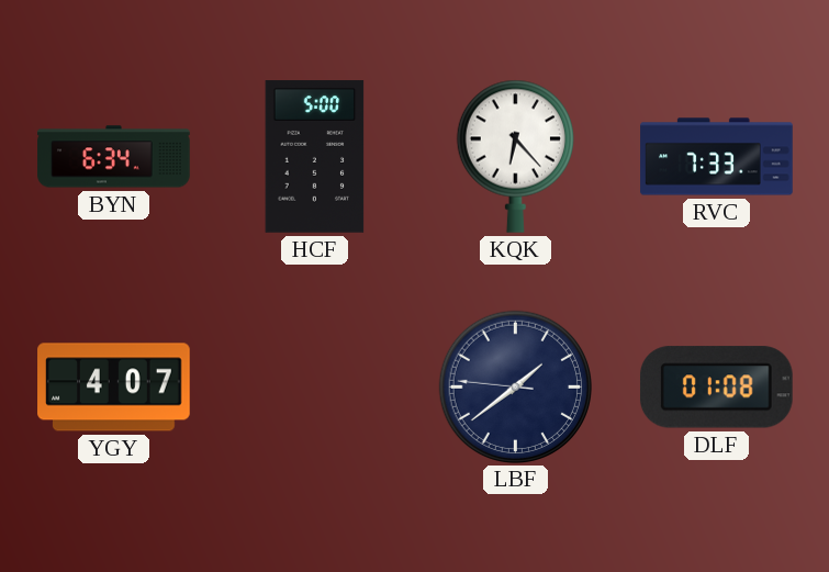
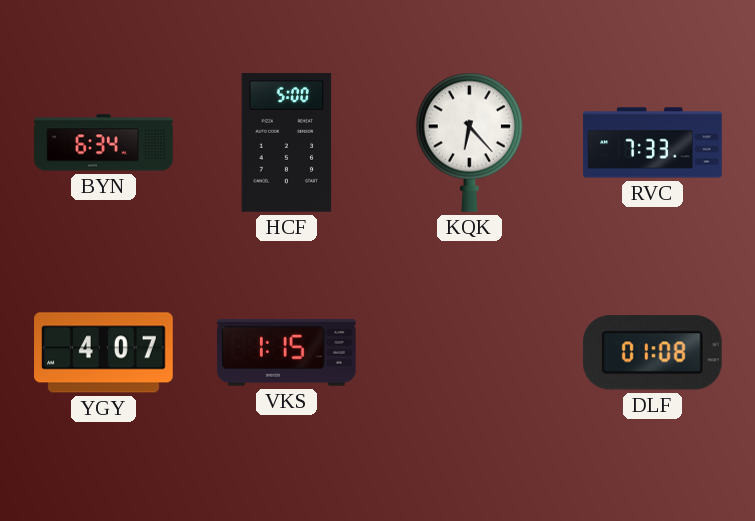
VKS: none -> 1:15 (287, 353)
LBF: 1:38 -> none (515, 386)
